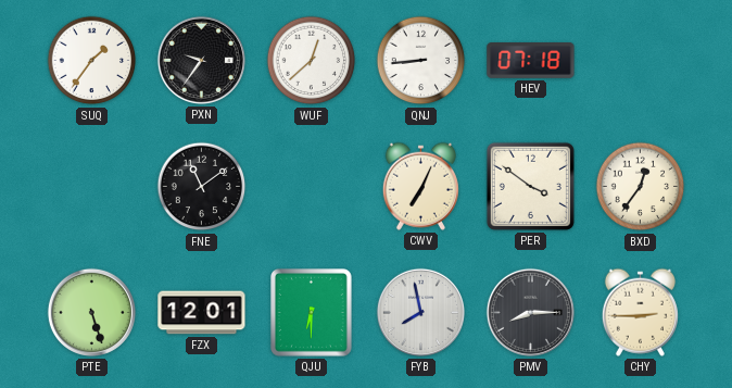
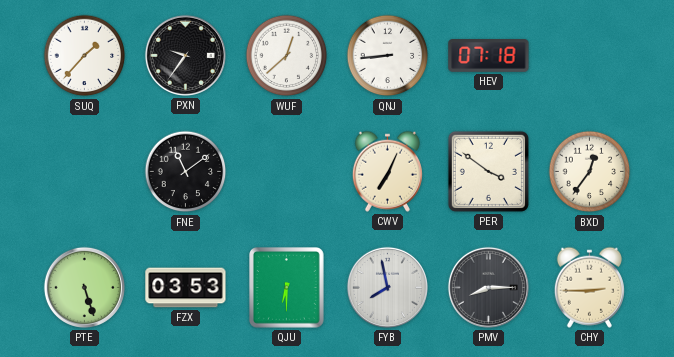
SUQ: 1:36 -> 1:37 (85, 56)
FZX: 12:01 -> 03:53 (186, 288)
